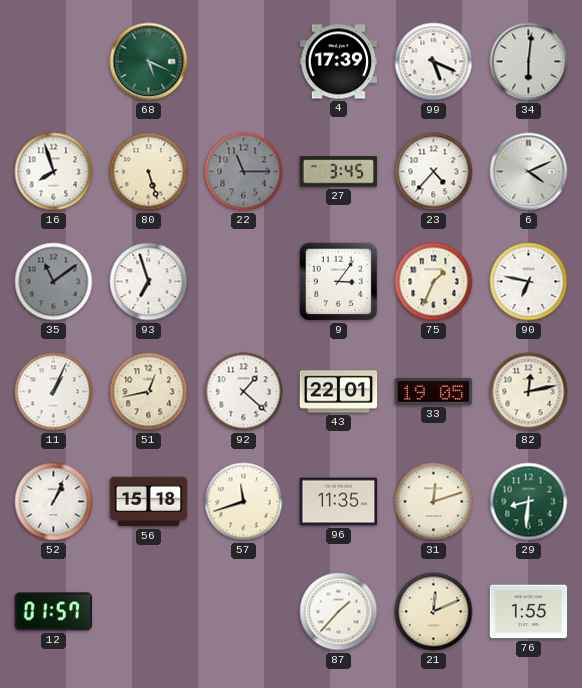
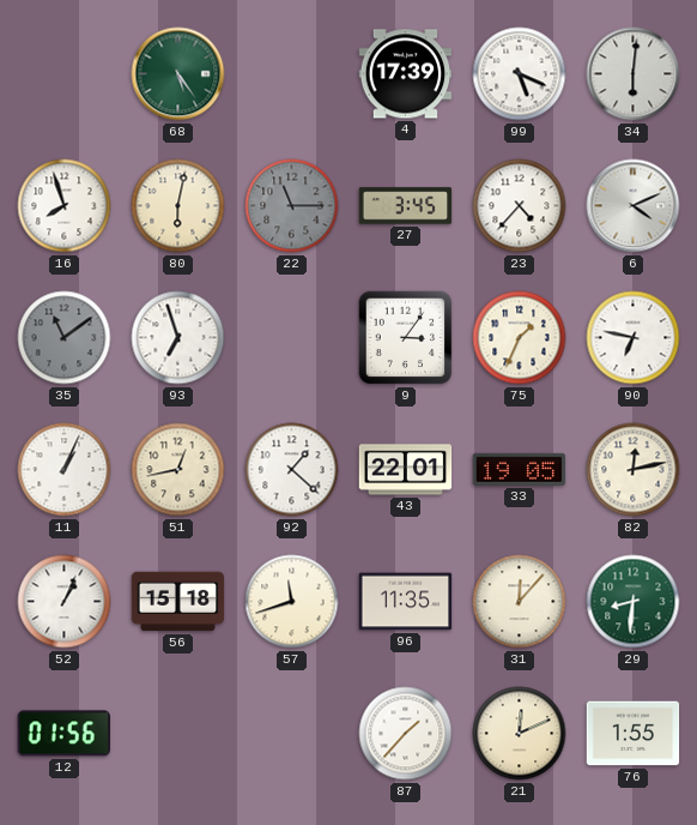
68: 5:19 -> 5:24 (178, 74)
80: 5:27 -> 6:02 (178, 206)
31: 12:12 -> 12:07 (520, 602)
12: 01:57 -> 01:56 (63, 734)
